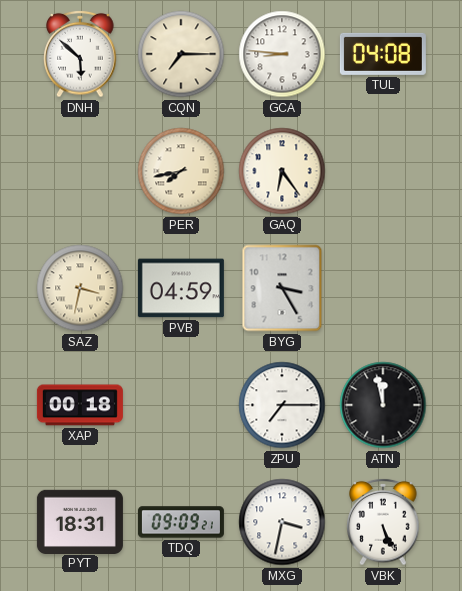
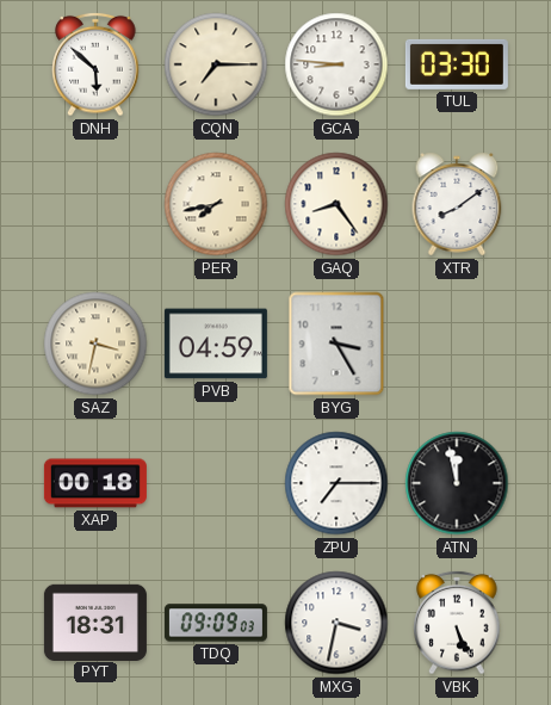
TUL: 04:08 -> 03:30 (457, 64)
GAQ: 6:24 -> 8:24 (336, 204)
XTR: none -> 8:09 (457, 204)
TDQ: 09:09:21 -> 09:09:03 (216, 623)
